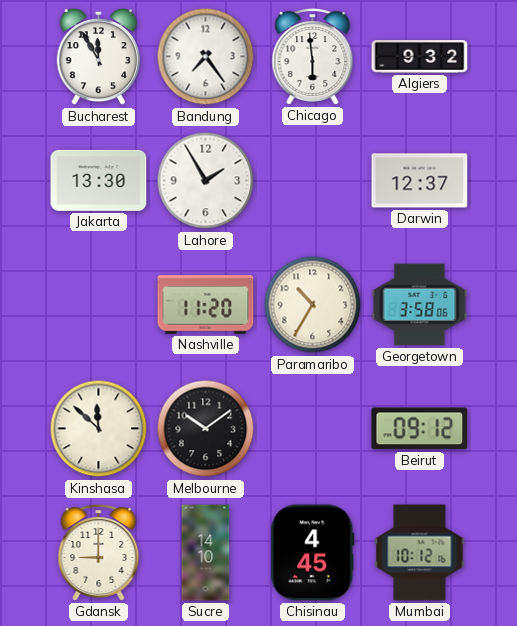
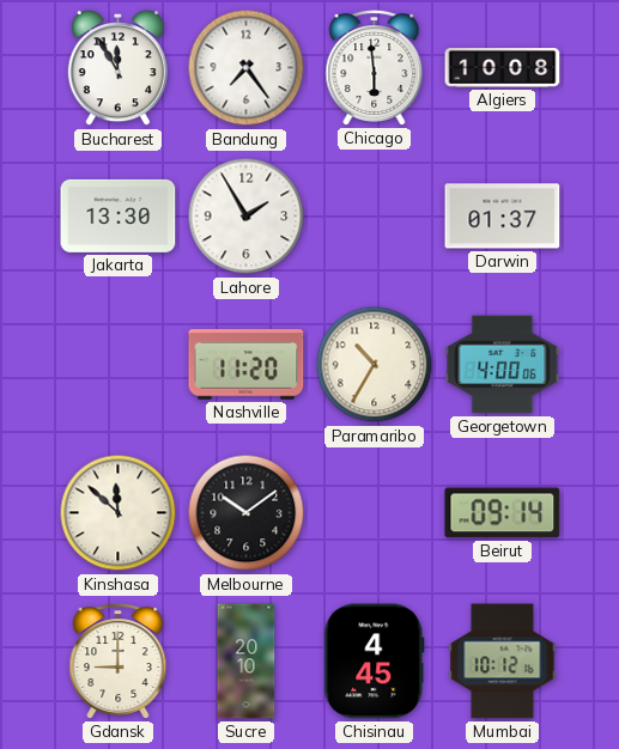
Algiers: 9:32 -> 10:08 (503, 68)
Darwin: 12:37 -> 01:37 (503, 217)
Georgetown: 3:58 -> 4:00 (503, 365)
Beirut: 09:12 -> 09:14 (503, 513)
Sucre: 14:10 -> 20:10 (247, 662)
